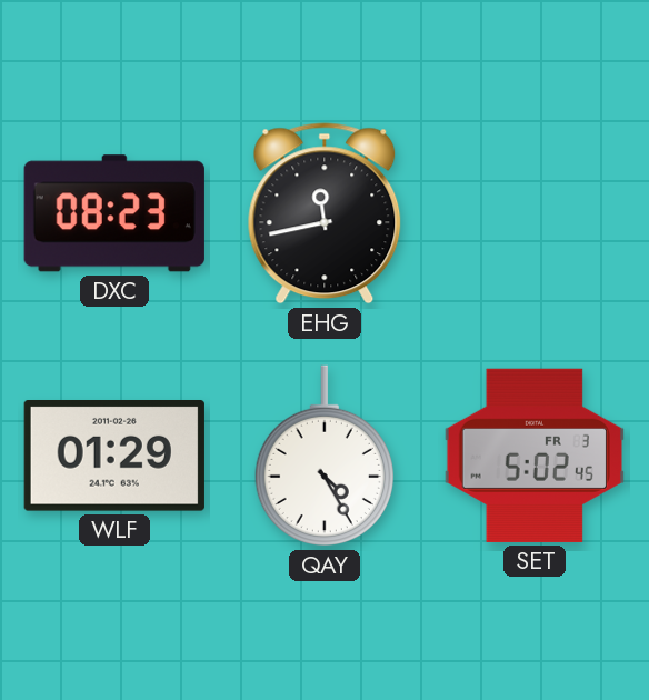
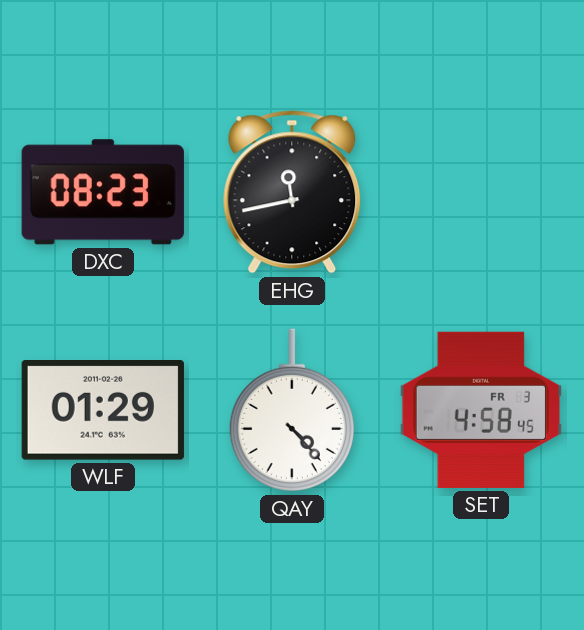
QAY: 4:25 -> 4:23 (292, 410)
SET: 5:02 -> 4:58 (481, 410)
